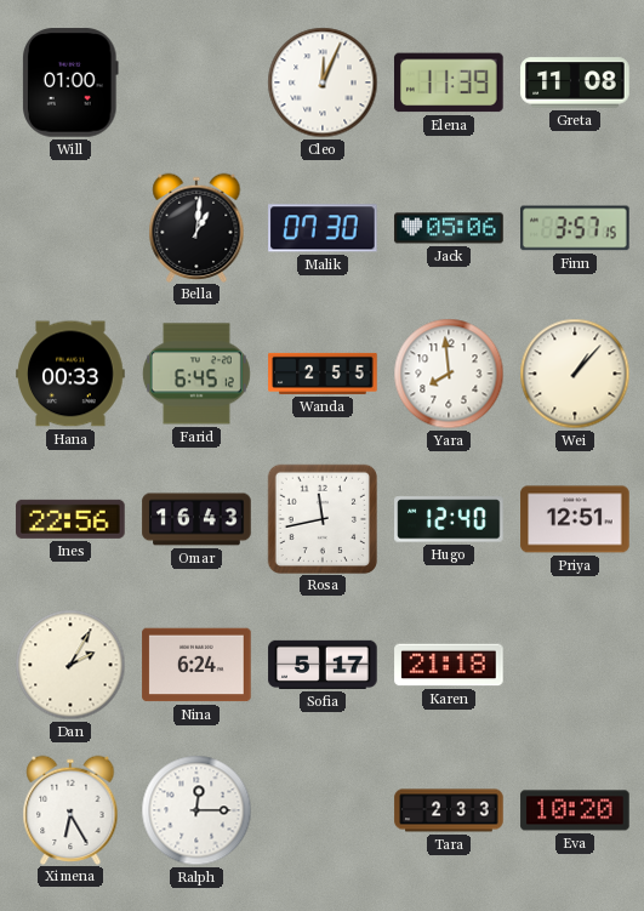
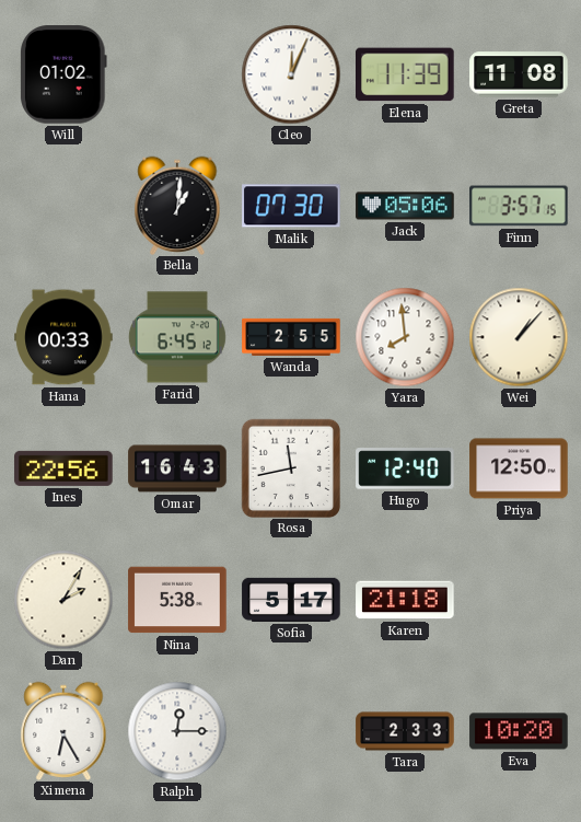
Will: 01:00 -> 01:02 (65, 74)
Priya: 12:51 -> 12:50 (519, 468)
Nina: 6:24 -> 5:38 (177, 600)
